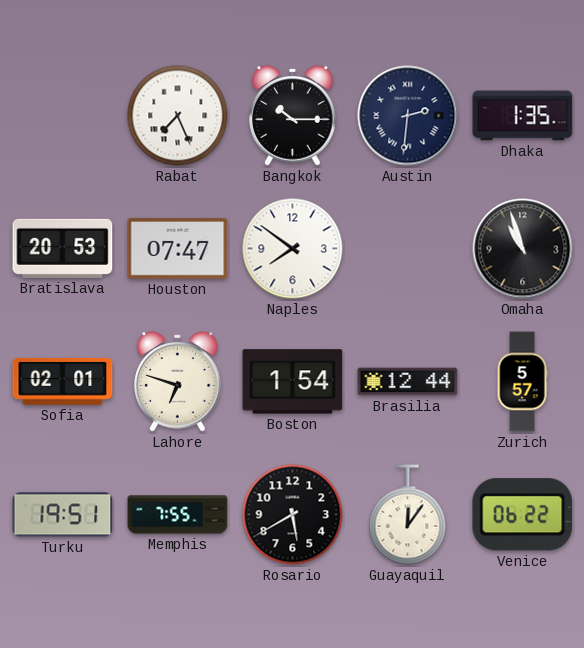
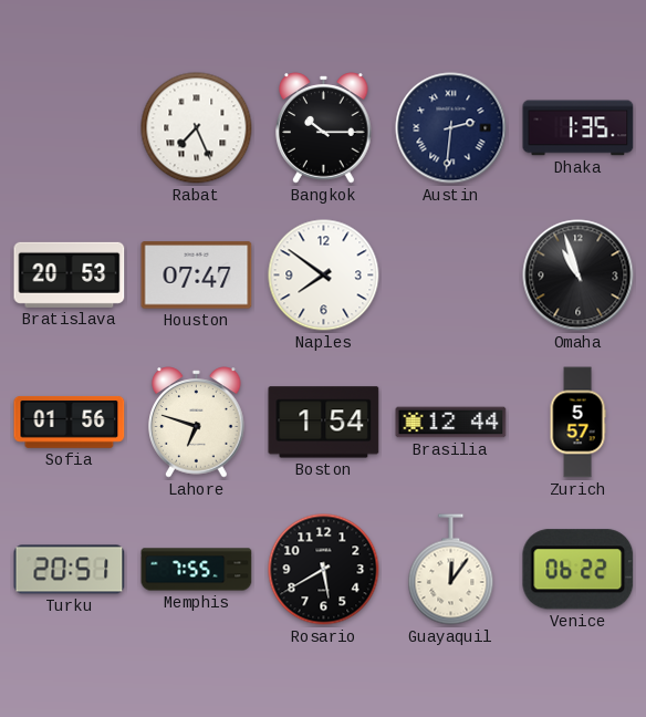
Sofia: 02:01 -> 01:56 (70, 422)
Turku: 19:51 -> 20:51 (70, 570)
